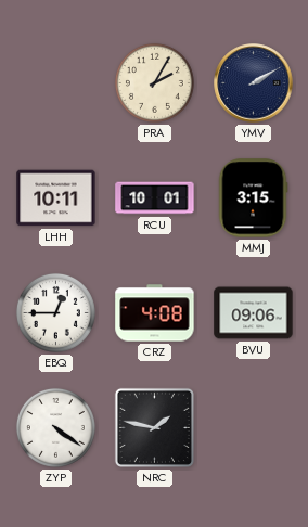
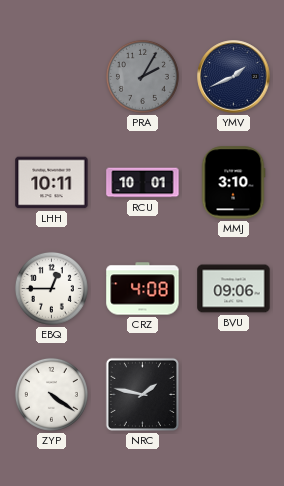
PRA dial: cream -> grey (142, 76)
YMV: 2:10 -> 1:41 (234, 77)
MMJ: 3:15 -> 3:10 (233, 183)
